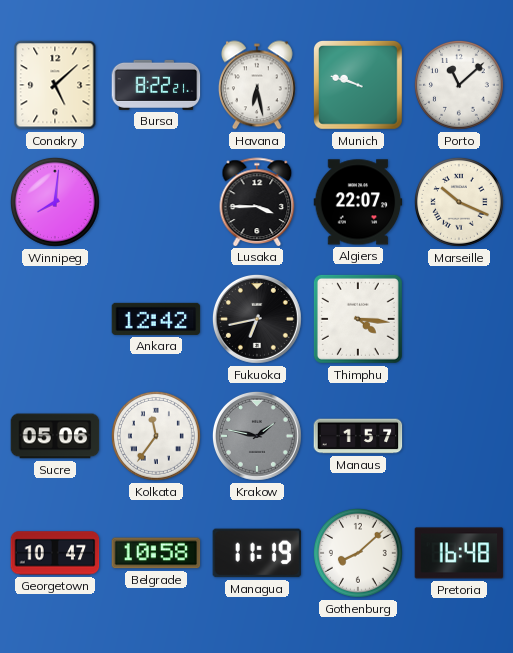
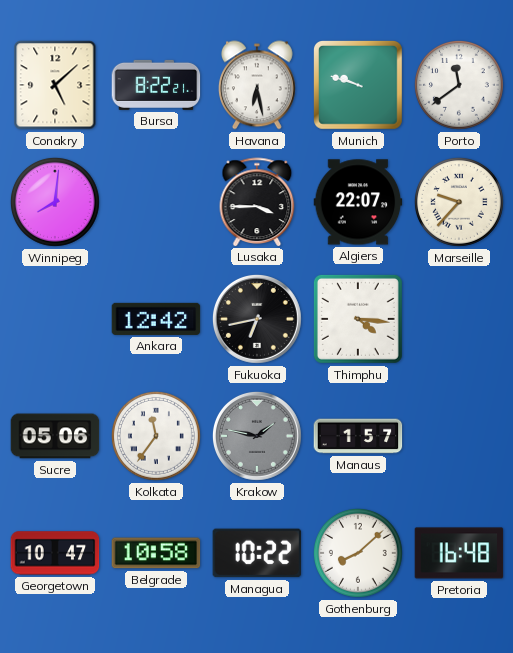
Porto: 11:08 -> 11:39 (459, 85)
Marseille: 10:19 -> 9:37 (459, 202)
Managua: 11:19 -> 10:22 (257, 553)
